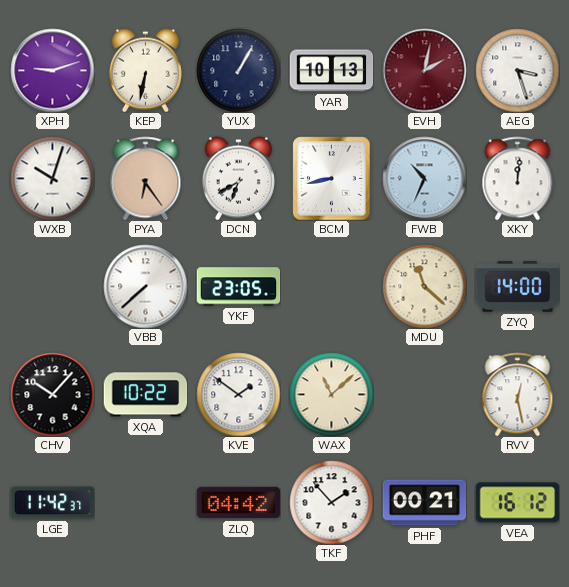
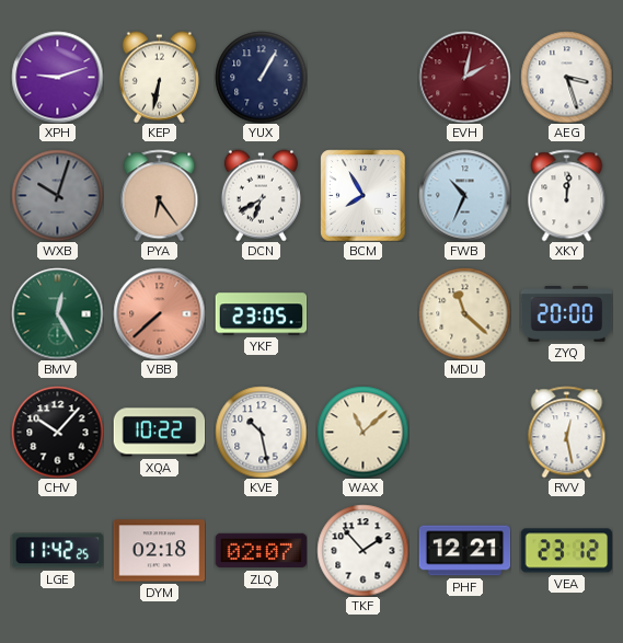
YAR: 10:13 -> none (331, 71)
WXB dial: white -> grey (57, 195)
BCM: 8:43 -> 7:55 (364, 195)
BMV: none -> 12:25 (57, 313)
VBB dial: white -> salmon (159, 313)
ZYQ: 14:00 -> 20:00 (566, 314)
KVE: 1:51 -> 10:28 (261, 432)
LGE: 11:42:37 -> 11:42:25 (57, 551)
DYM: none -> 02:18 (159, 551)
ZLQ: 04:42 -> 02:07 (261, 551)
PHF: 00:21 -> 12:21 (464, 551)
VEA: 16:12 -> 23:12 (566, 551)
